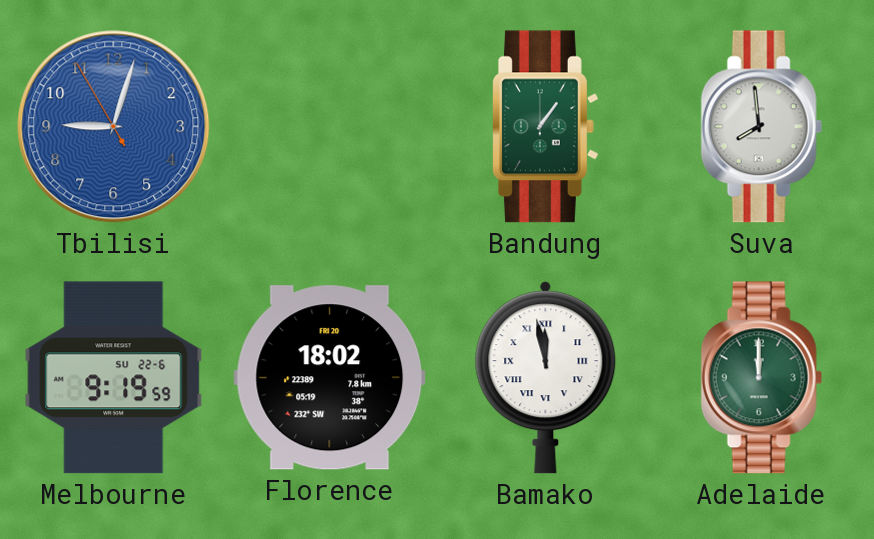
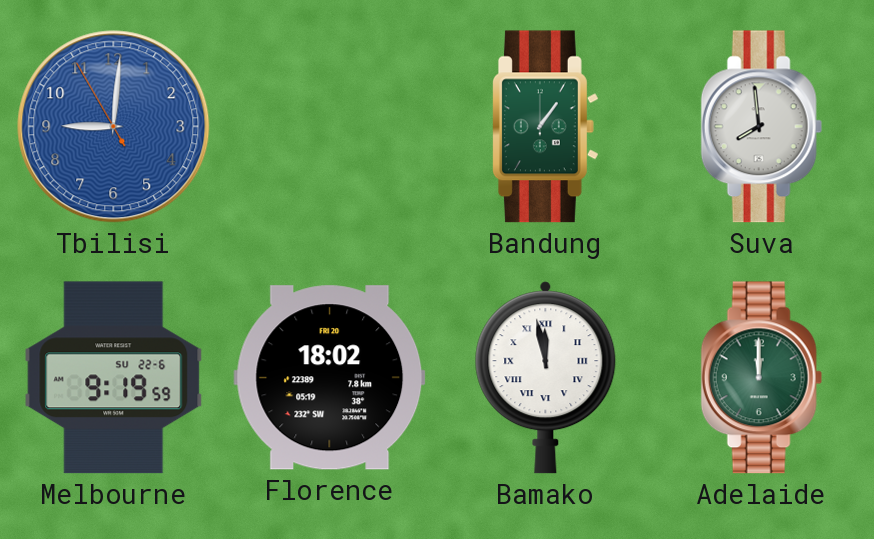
Tbilisi: 9:02 -> 9:00 (114, 127)
